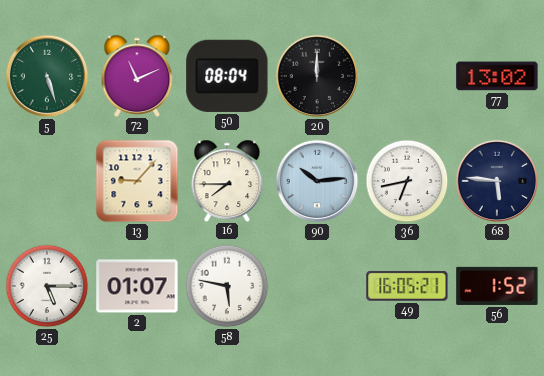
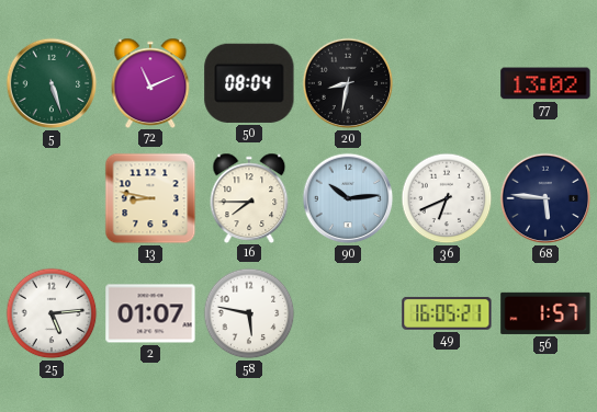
20: 12:00 -> 8:32 (348, 83)
13: 9:07 -> 8:47 (150, 198)
36: 6:43 -> 6:41 (447, 198)
25: 5:15 -> 5:14 (52, 313)
56: 1:52 -> 1:57 (545, 313)
